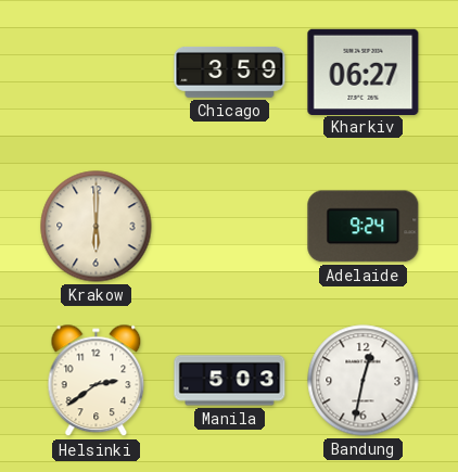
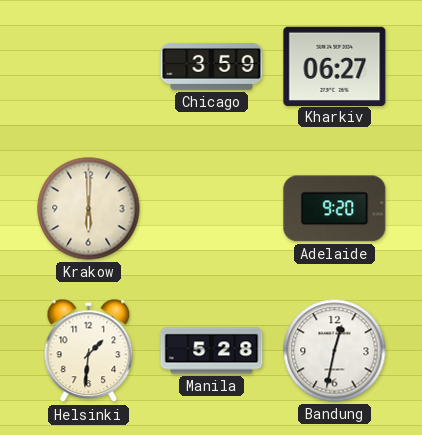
Adelaide: 9:24 -> 9:20 (335, 209)
Helsinki: 2:39 -> 1:31 (89, 351)
Manila: 5:03 -> 5:28 (212, 351)
